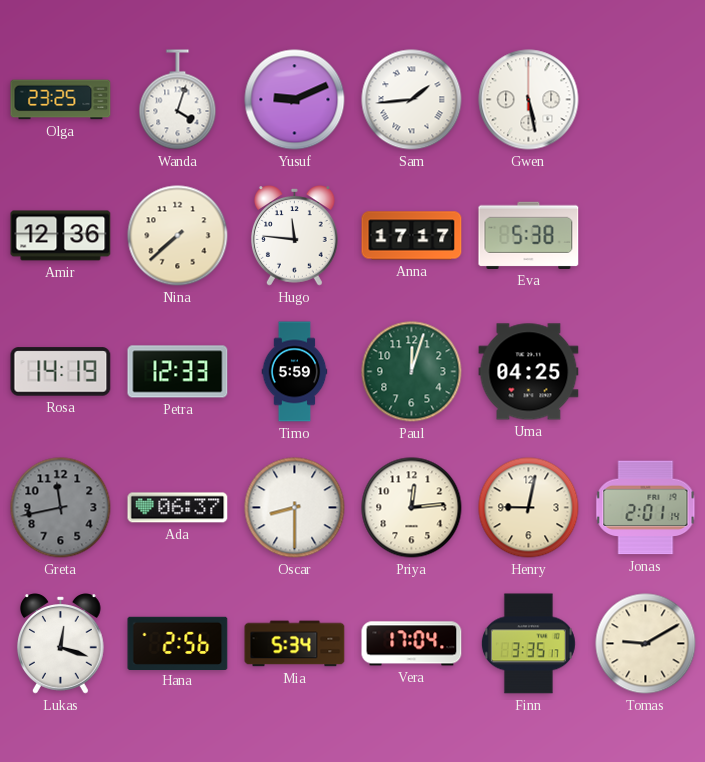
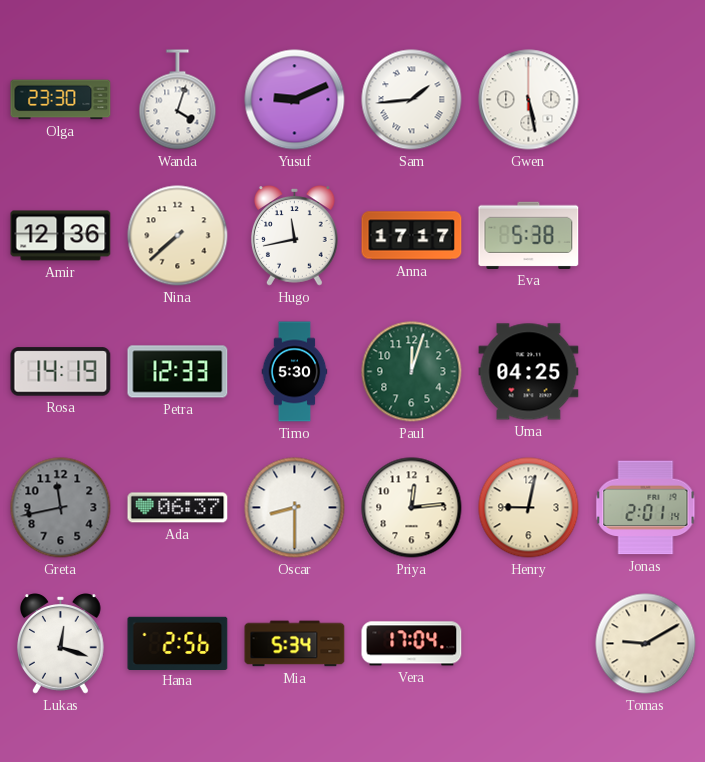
Olga: 23:25 -> 23:30 (61, 100)
Hugo: 11:46 -> 11:43 (295, 236)
Timo: 5:59 -> 5:30 (295, 372)
Finn: 3:35 -> none (528, 644)
